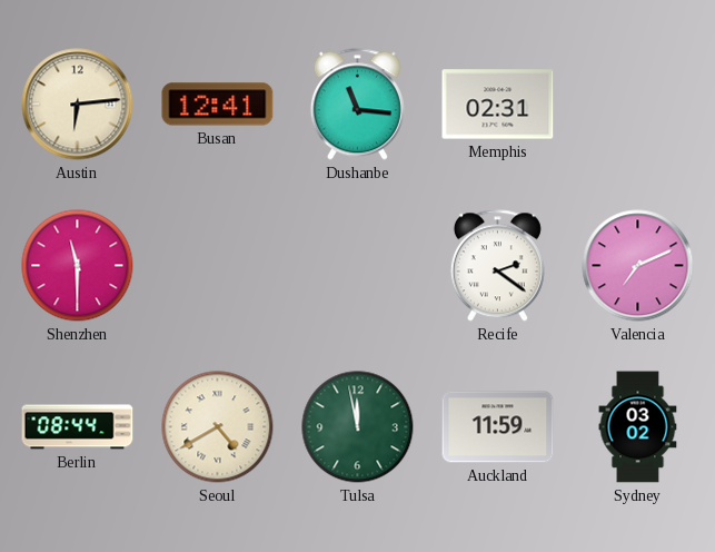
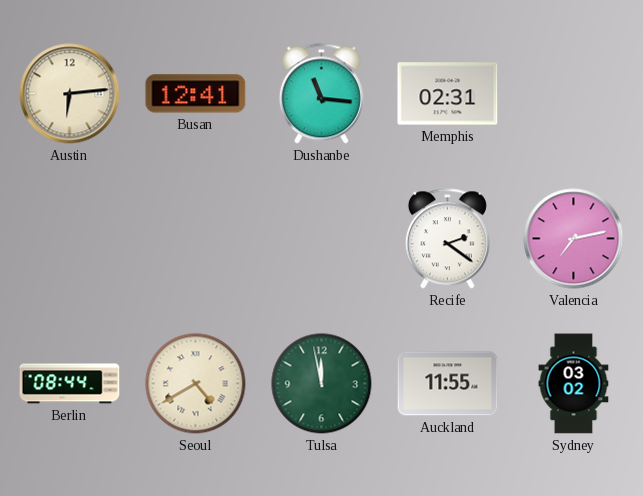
Shenzhen: 11:30 -> none (78, 266)
Valencia: 7:11 -> 7:13 (574, 239)
Auckland: 11:59 -> 11:55 (448, 384)
